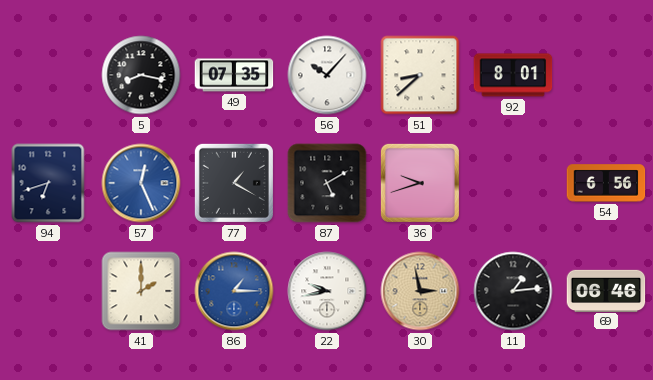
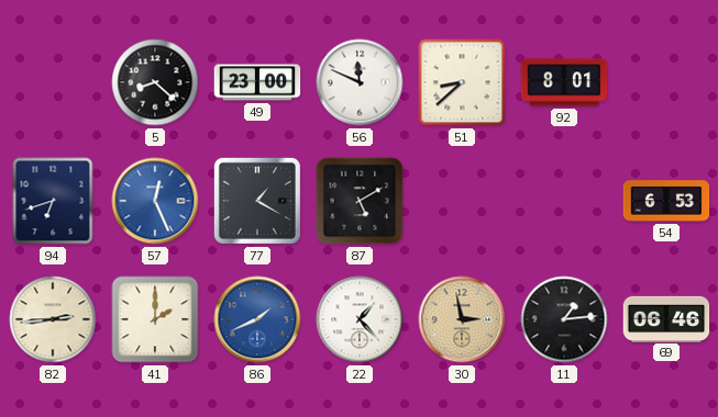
5: 8:17 -> 8:22 (155, 82)
49: 07:35 -> 23:00 (257, 82)
56: 10:07 -> 11:49 (360, 82)
36: 9:42 -> none (420, 183)
54: 6:56 -> 6:53 (666, 201)
82: none -> 2:44 (53, 319)
86: 1:15 -> 1:41 (257, 319)
22: 9:43 -> 1:23 (360, 319)
